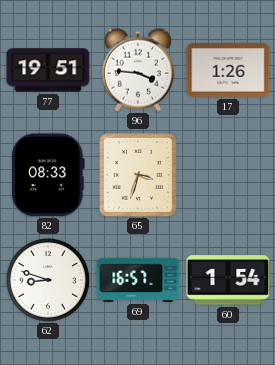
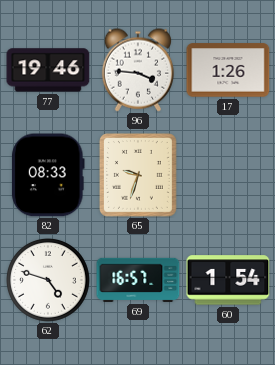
77: 19:51 -> 19:46 (48, 70)
65: 3:33 -> 9:33 (138, 175)
62: 8:48 -> 4:48 (48, 280)
